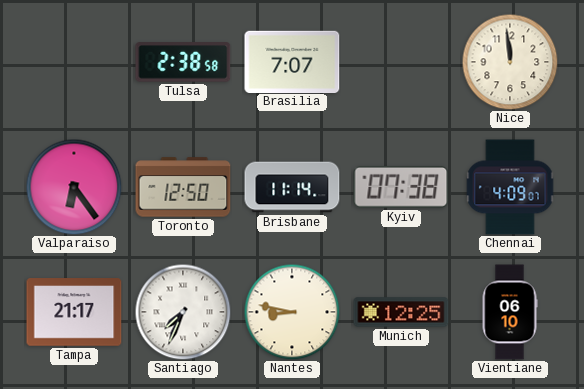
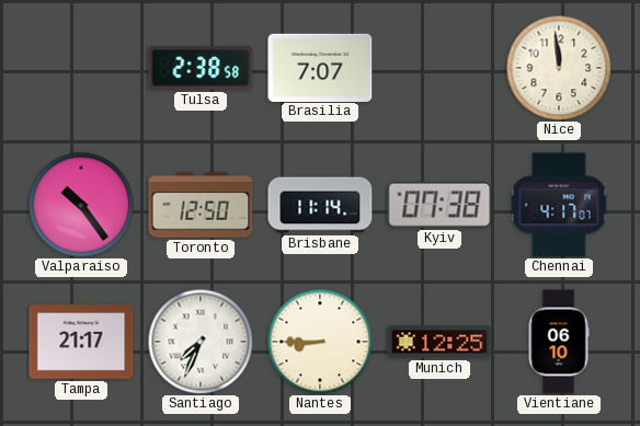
Valparaiso: 6:24 -> 10:24 (81, 205)
Chennai: 4:09 -> 4:17 (559, 205)
Nantes: 8:47 -> 8:45 (320, 342)
